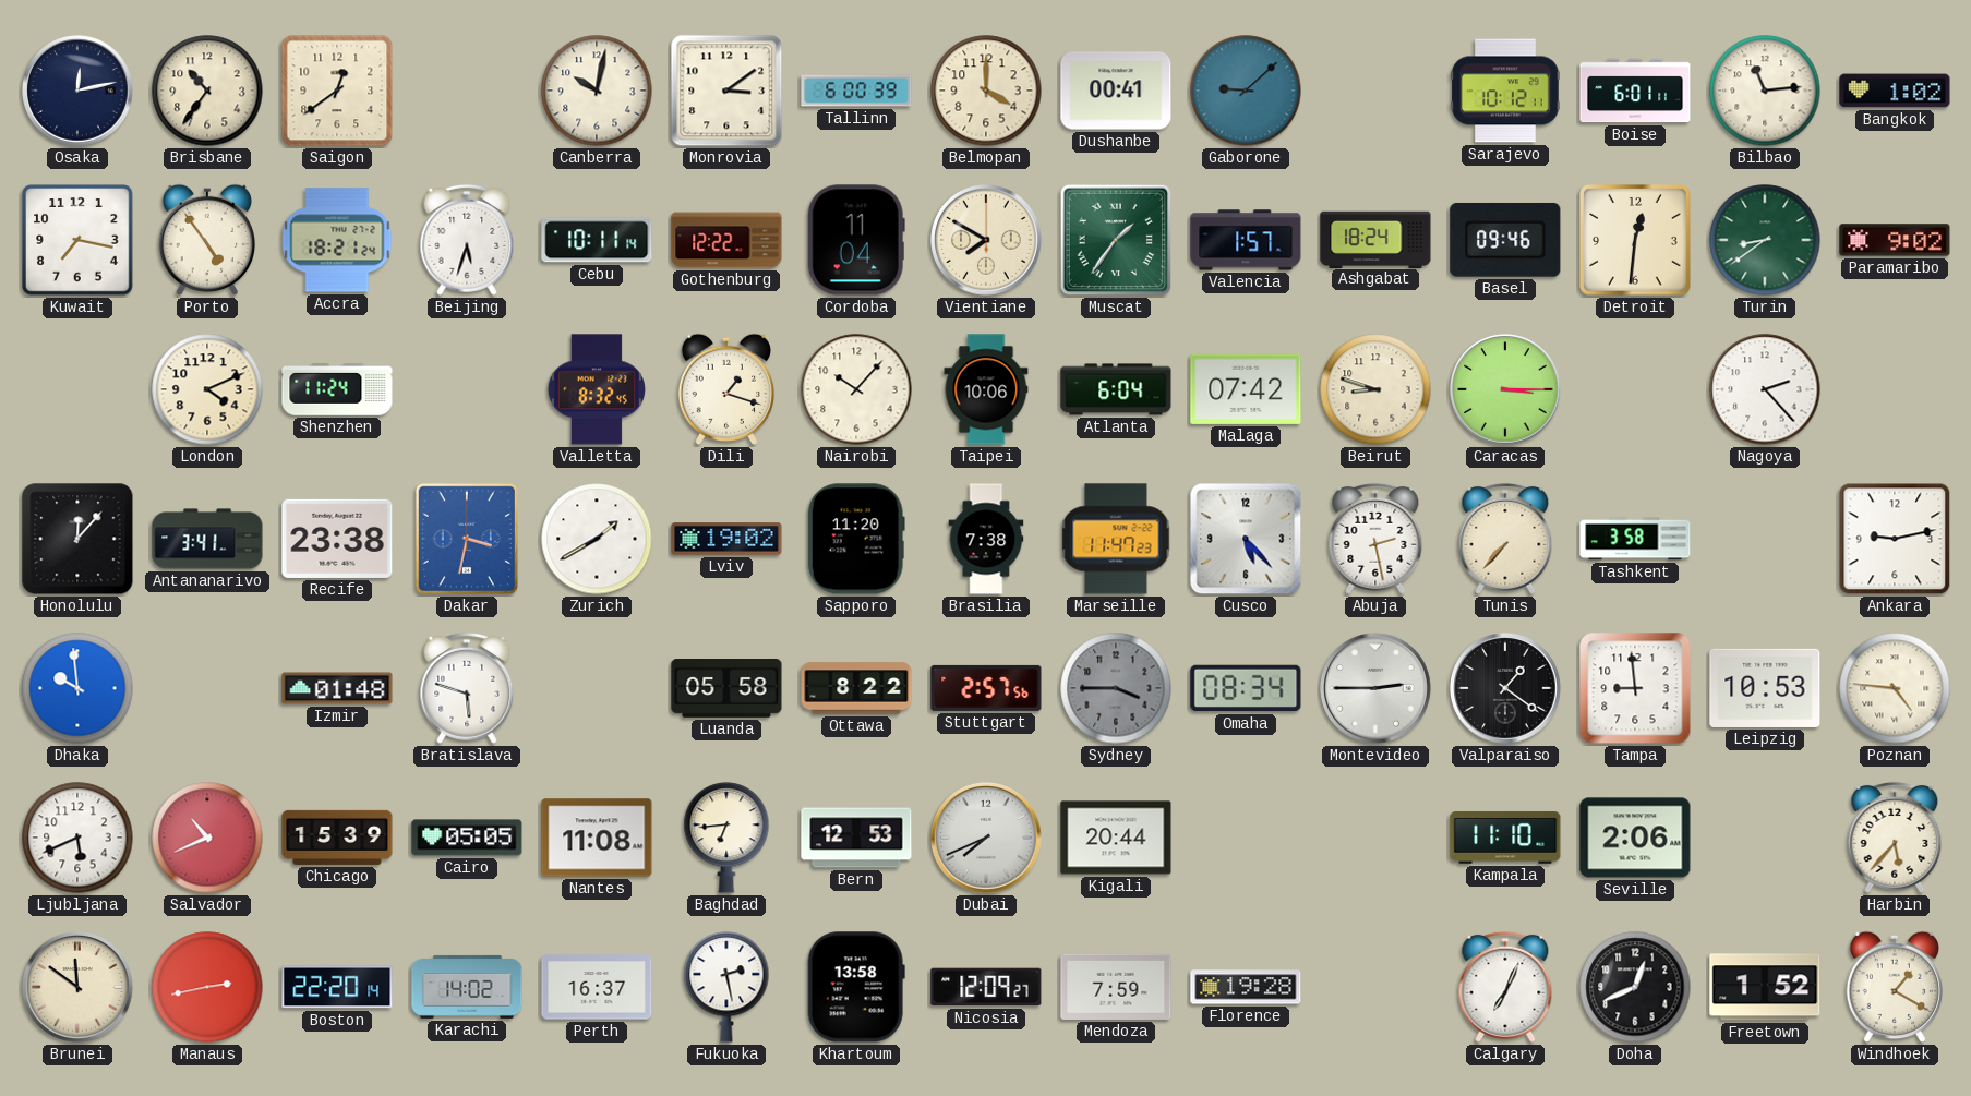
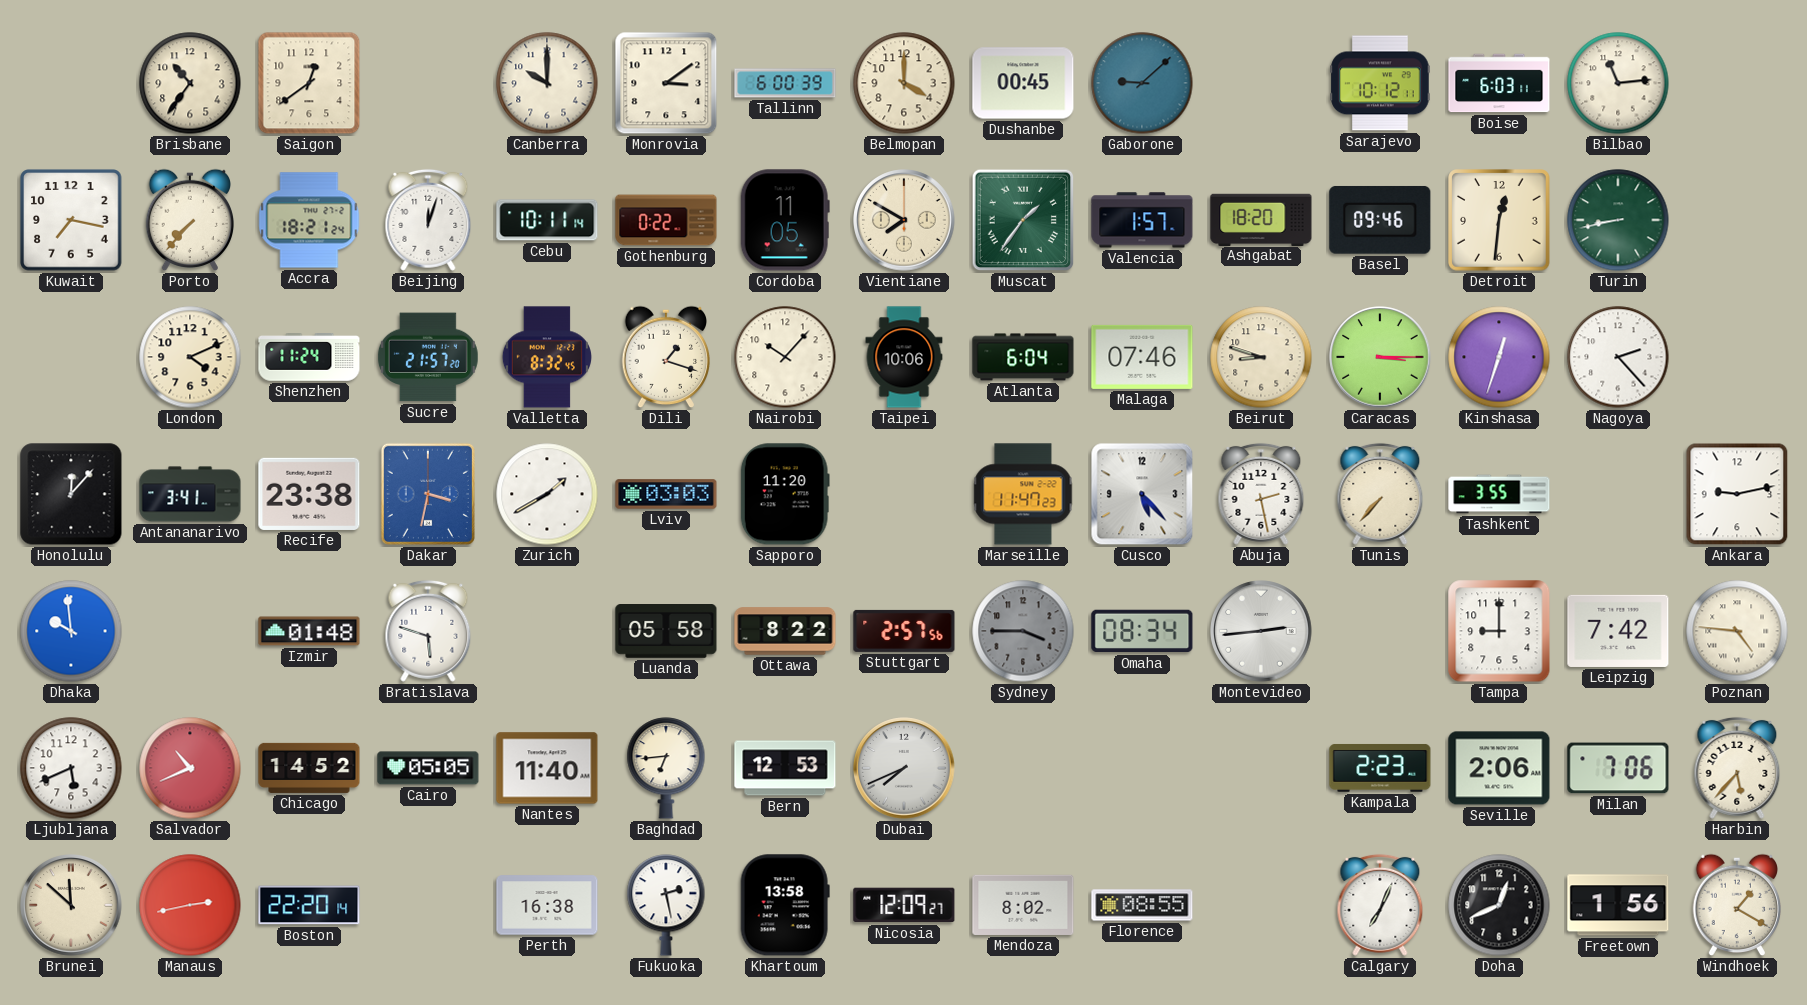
Osaka: 12:13 -> none (77, 91)
Canberra: 10:02 -> 10:00 (547, 83)
Dushanbe: 00:41 -> 00:45 (1023, 83)
Boise: 6:01 -> 6:03 (1499, 83)
Bangkok: 1:02 -> none (1895, 91)
Porto: 4:54 -> 7:37 (189, 220)
Beijing: 5:33 -> 12:03 (428, 220)
Gothenburg: 12:22 -> 0:22 (666, 220)
Cordoba: 11:04 -> 11:05 (785, 220)
Ashgabat: 18:24 -> 18:20 (1261, 219)
Turin: 8:39 -> 8:43 (1618, 220)
Paramaribo: 9:02 -> none (1895, 240)
Sucre: none -> 21:57 (428, 357)
Malaga: 07:42 -> 07:46 (1142, 357)
Kinshasa: none -> 12:33 (1499, 357)
Lviv: 19:02 -> 03:03 (666, 494)
Brasilia: 7:38 -> none (986, 539)
Tashkent: 3:58 -> 3:55 (1499, 494)
Montevideo: 2:45 -> 2:44 (1261, 631)
Valparaiso: 1:21 -> none (1505, 688)
Tampa: 8:59 -> 9:00 (1499, 631)
Leipzig: 10:53 -> 7:42 (1618, 631)
Chicago: 15:39 -> 14:52 (309, 768)
Nantes: 11:08 -> 11:40 (547, 768)
Kigali: 20:44 -> none (1116, 838)
Kampala: 11:10 -> 2:23 (1380, 768)
Milan: none -> 7:06 (1618, 768)
Brunei: 11:51 -> 11:52 (71, 905)
Karachi: 14:02 -> none (467, 987)
Perth: 16:37 -> 16:38 (547, 905)
Mendoza: 7:59 -> 8:02 (1023, 905)
Florence: 19:28 -> 08:55 (1142, 905)
Freetown: 1:52 -> 1:56 (1618, 905)
